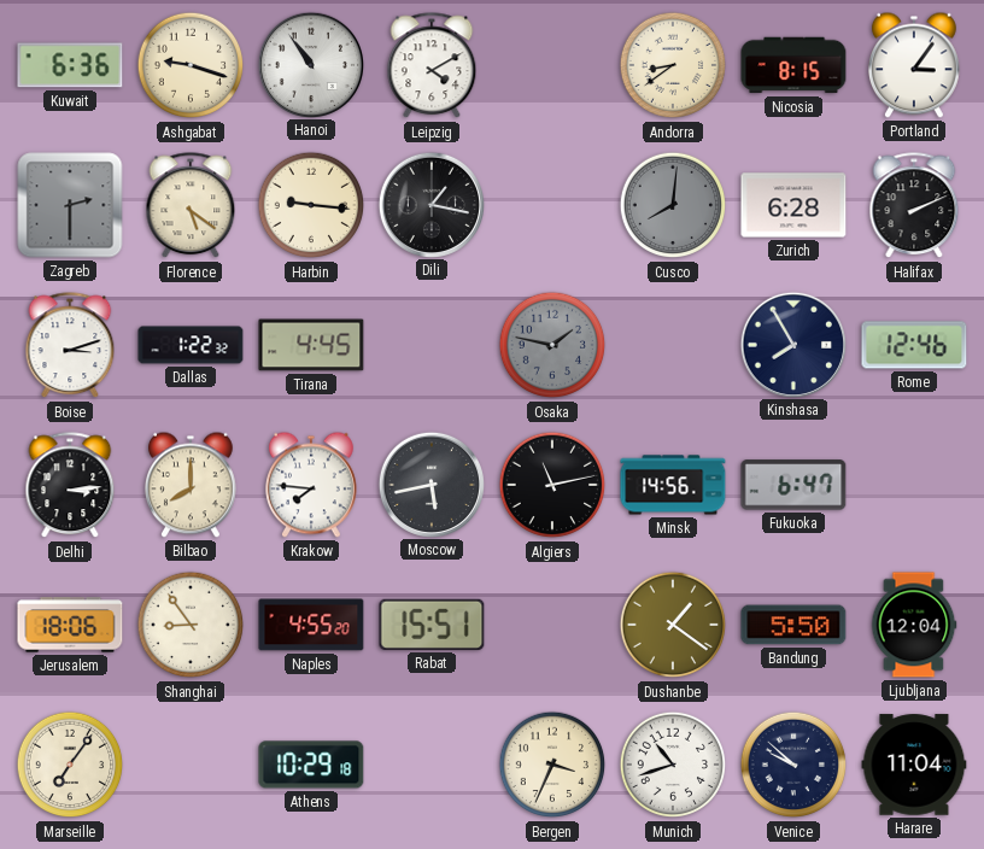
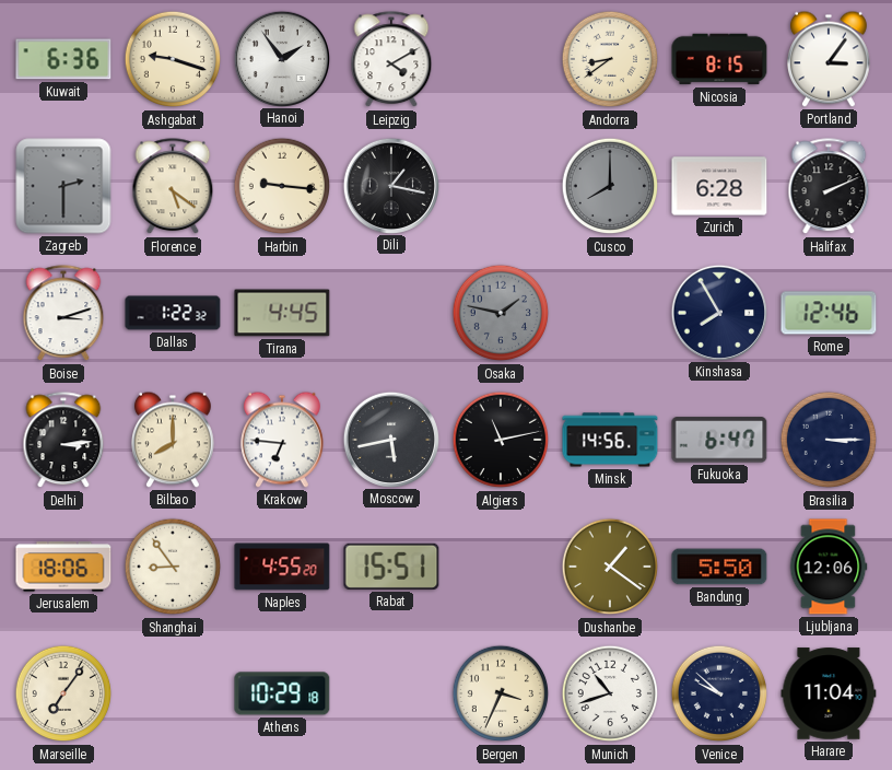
Hanoi: 10:54 -> 1:54 (281, 58)
Cusco: 8:01 -> 8:00 (610, 186)
Krakow: 7:46 -> 6:46 (283, 440)
Brasilia: none -> 3:15 (829, 440)
Ljubljana: 12:04 -> 12:06 (829, 567)
